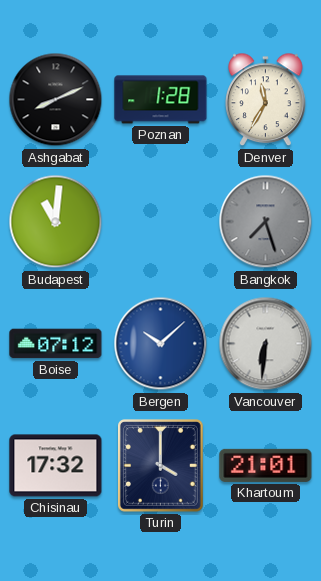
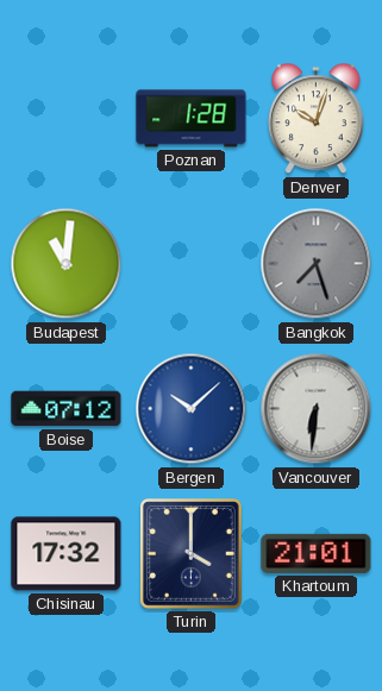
Ashgabat: 8:11 -> none (56, 100)
Denver: 11:35 -> 10:03 (317, 119)
